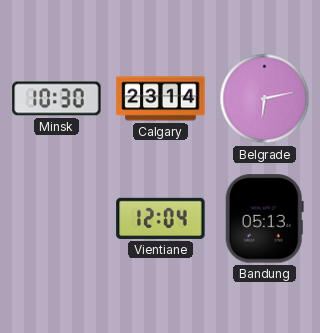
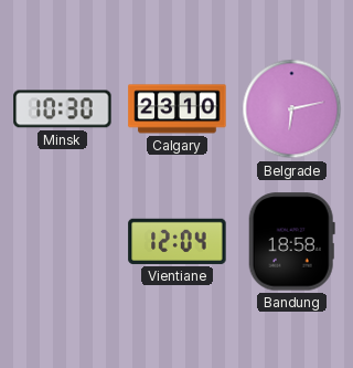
Calgary: 23:14 -> 23:10 (178, 109)
Bandung: 05:13 -> 18:58 (291, 242)
